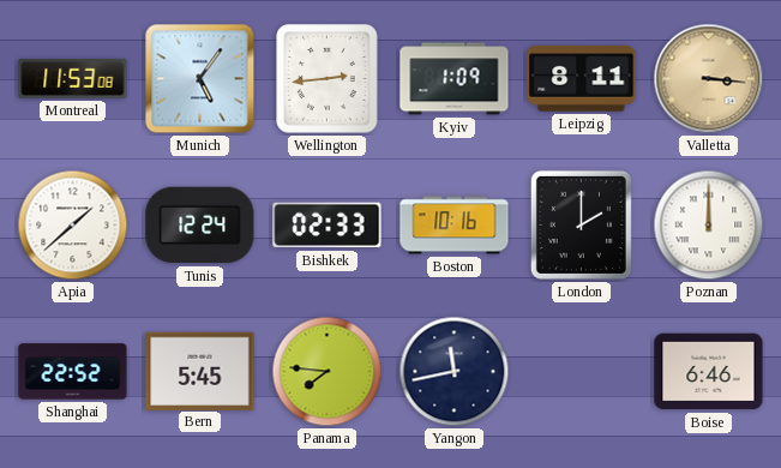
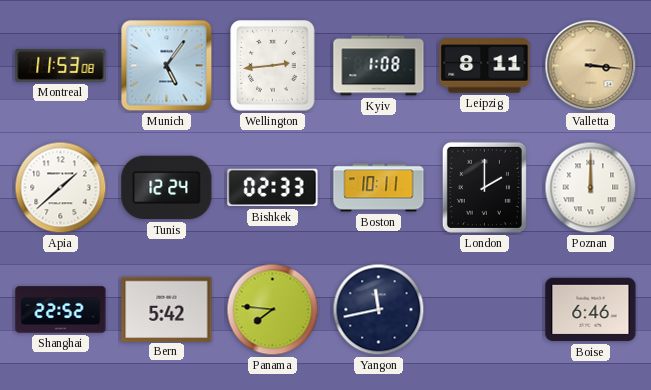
Kyiv: 1:09 -> 1:08 (379, 66)
Boston: 10:16 -> 10:11 (379, 188)
Bern: 5:45 -> 5:42 (167, 309)
